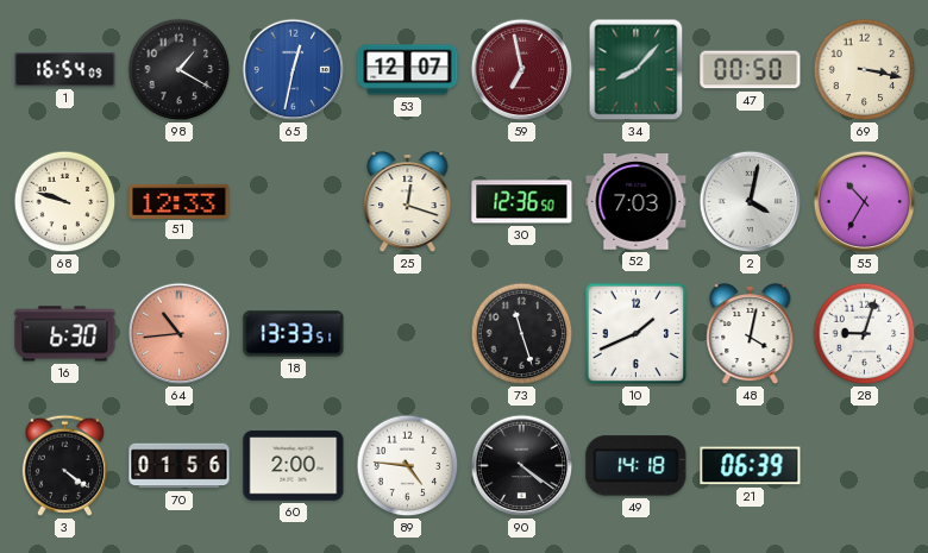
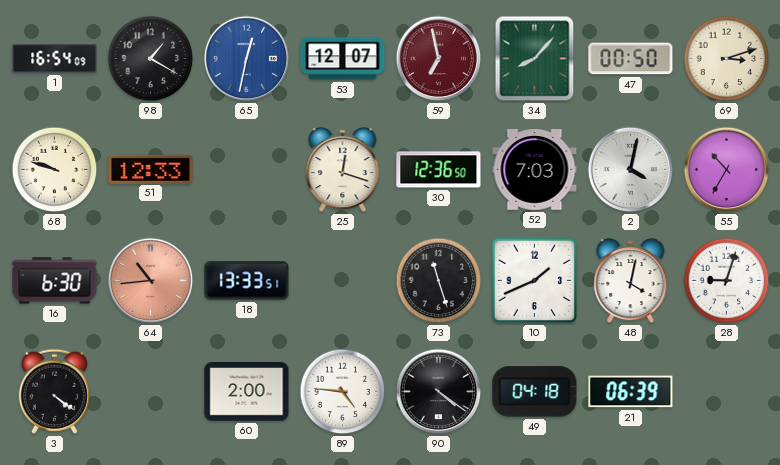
69: 3:17 -> 3:12 (727, 59)
70: 01:56 -> none (180, 466)
49: 14:18 -> 04:18 (535, 392)
